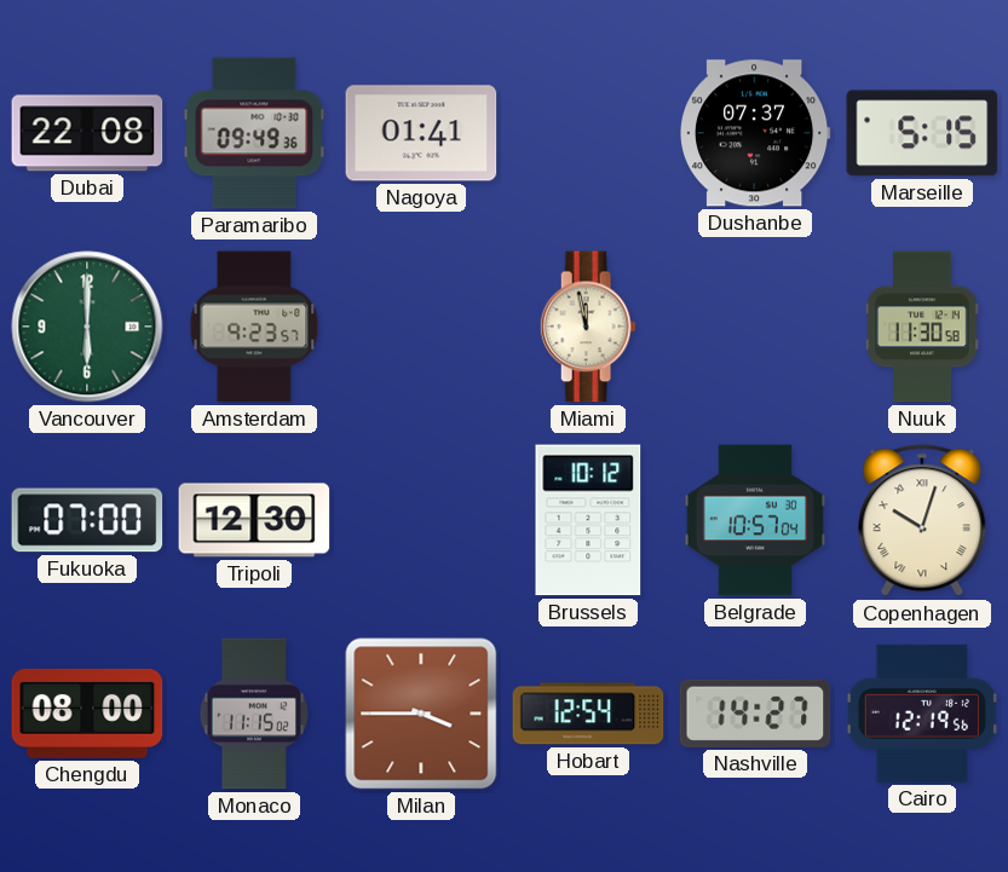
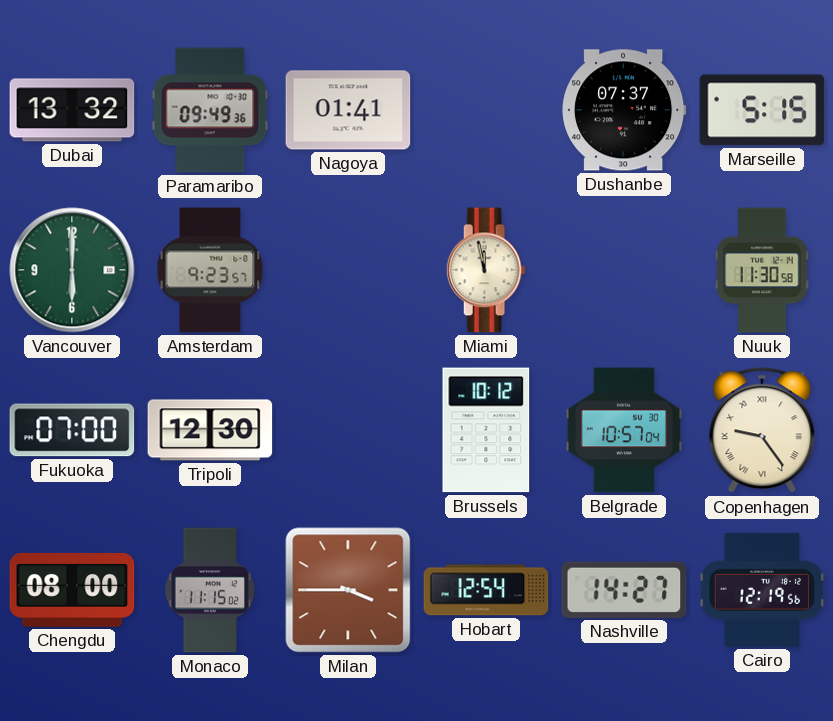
Dubai: 22:08 -> 13:32 (72, 110)
Copenhagen: 10:03 -> 9:24 (762, 431)
